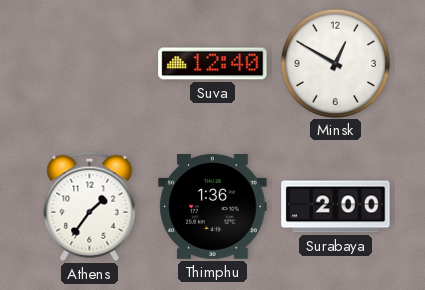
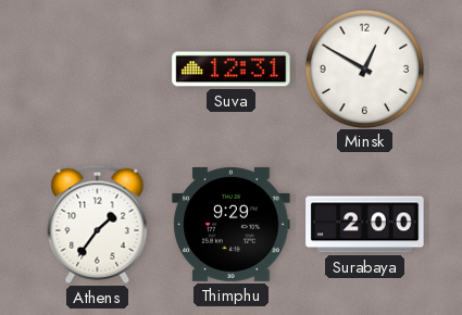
Suva: 12:40 -> 12:31 (232, 70)
Thimphu: 1:36 -> 9:29 (232, 224)
